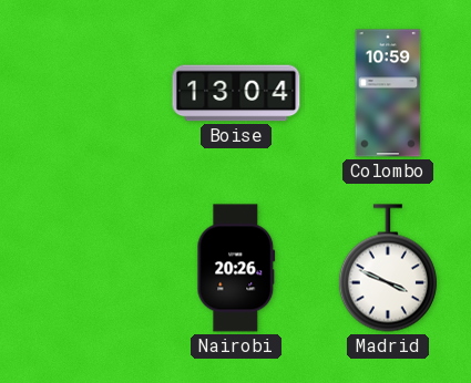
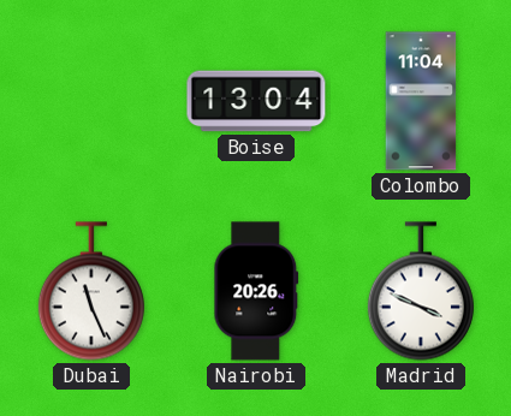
Colombo: 10:59 -> 11:04 (421, 101)
Dubai: none -> 11:26 (91, 291)
